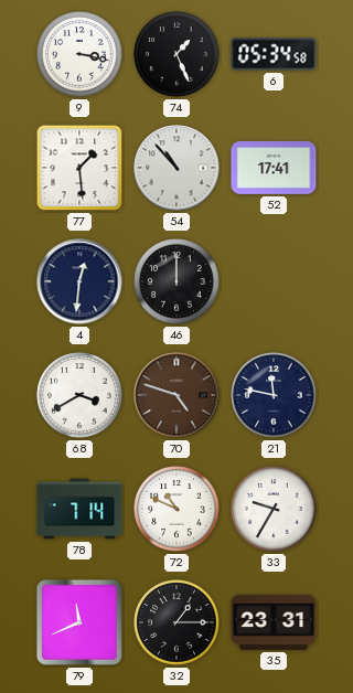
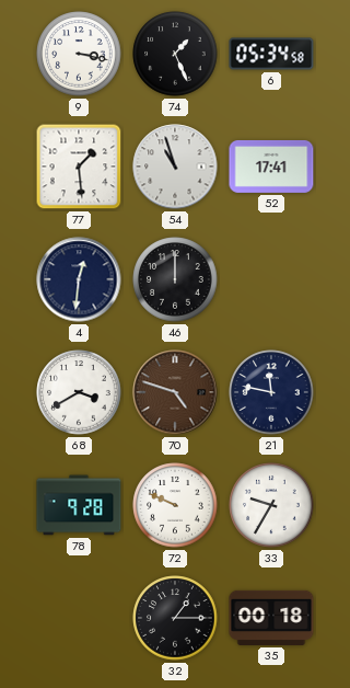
54: 10:53 -> 10:57 (175, 167)
78: 7:14 -> 9:28 (79, 505)
72: 10:49 -> 9:49 (175, 505)
79: 11:41 -> none (79, 622)
35: 23:31 -> 00:18 (271, 618)
